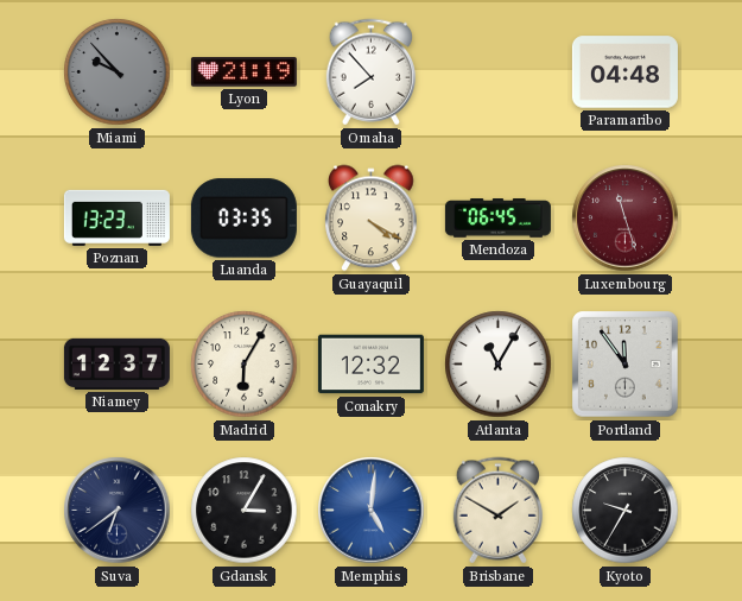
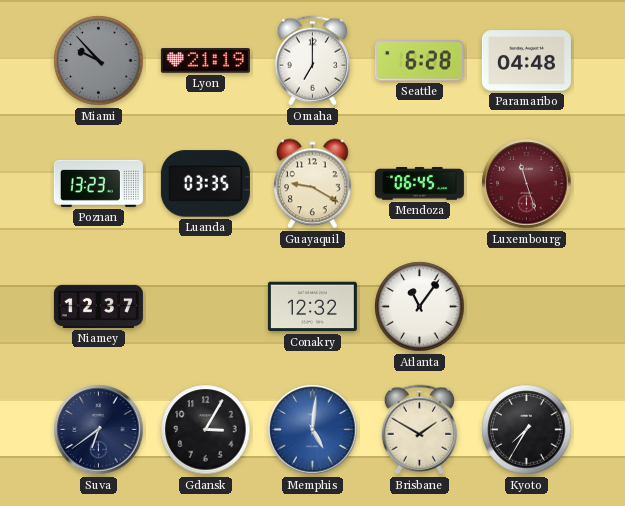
Omaha: 7:53 -> 7:00 (312, 61)
Seattle: none -> 6:28 (419, 61)
Guayaquil: 4:20 -> 9:20 (313, 184)
Madrid: 6:05 -> none (245, 365)
Atlanta: 11:05 -> 11:06 (420, 307)
Portland: 11:54 -> none (626, 365)
Kyoto: 9:35 -> 7:35 (527, 430)
